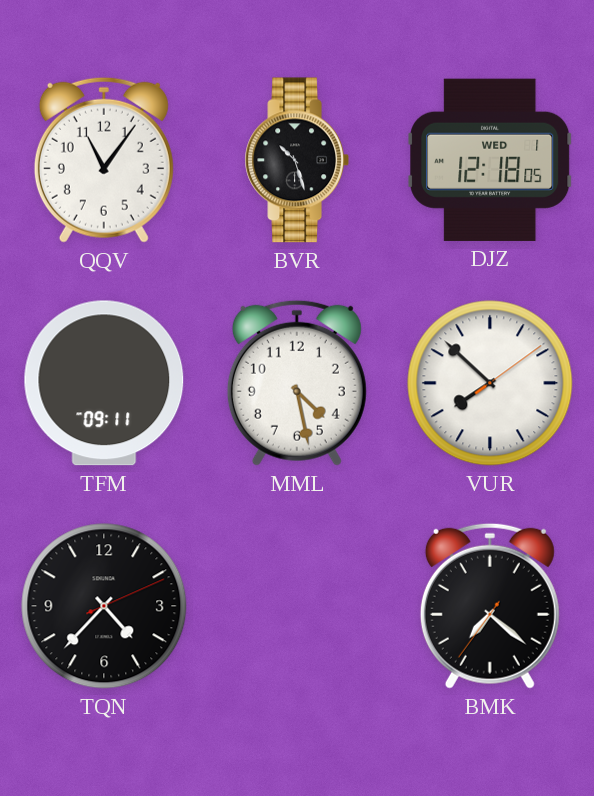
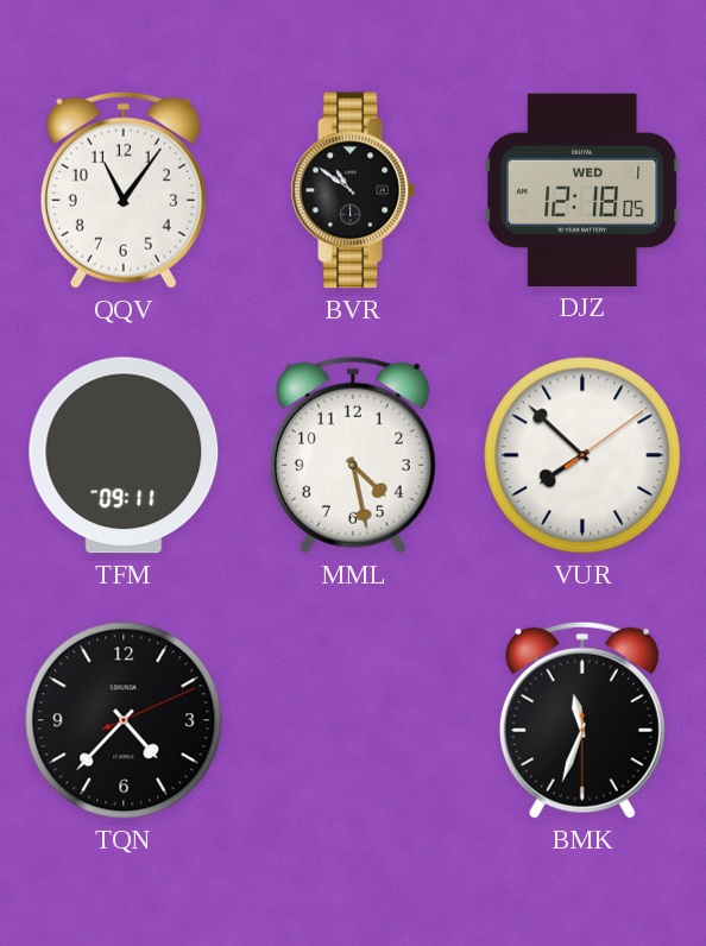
BVR: 10:27 -> 10:51 (352, 190)
BMK: 7:21 -> 11:33 (582, 720)
